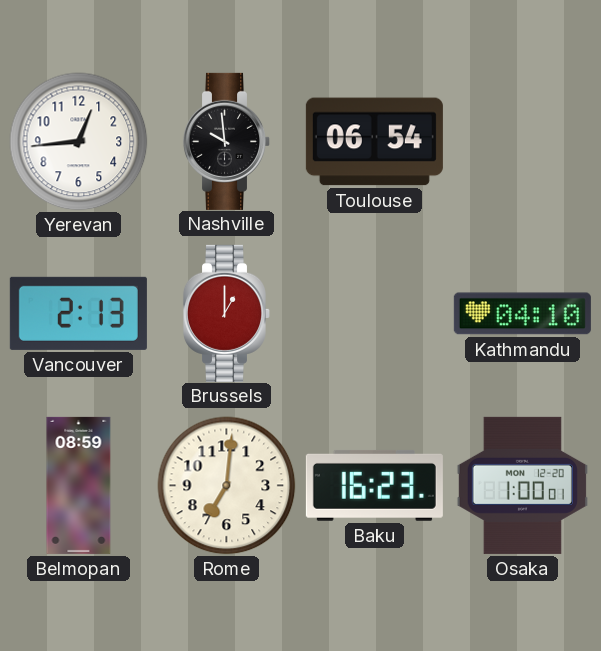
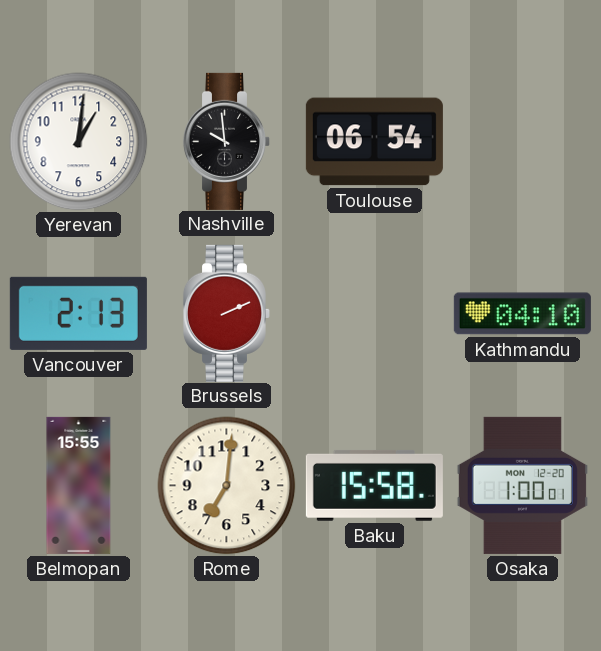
Yerevan: 12:44 -> 1:01 (79, 142)
Brussels: 1:00 -> 2:11 (226, 313)
Belmopan: 08:59 -> 15:55 (79, 485)
Baku: 16:23 -> 15:58 (374, 485)
